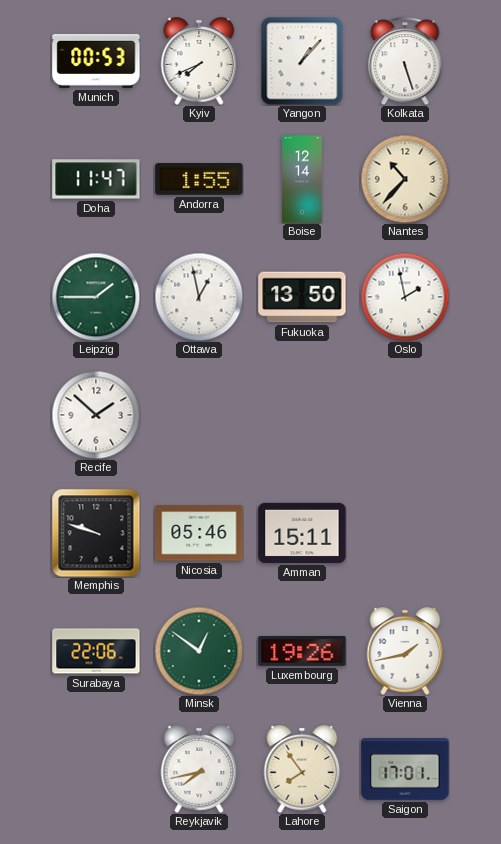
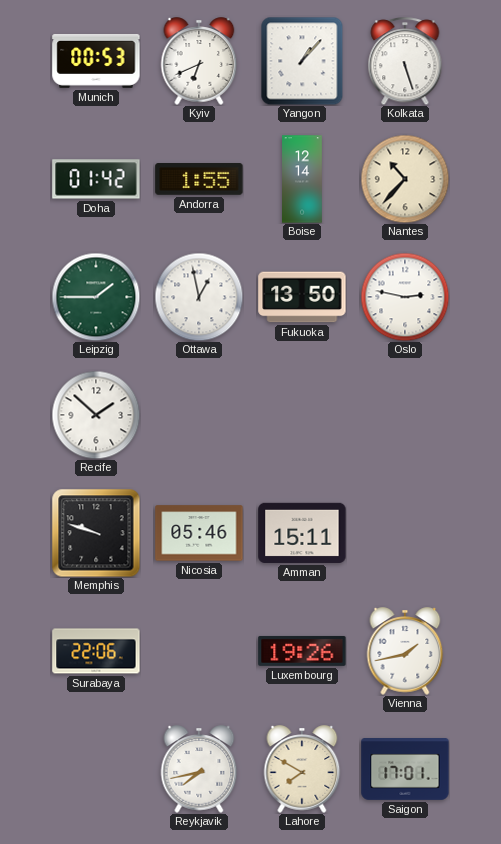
Kyiv: 7:41 -> 6:41 (199, 61)
Doha: 11:47 -> 01:42 (96, 179)
Oslo: 1:58 -> 2:47 (405, 297)
Minsk: 12:51 -> none (199, 651)
Lahore: 7:54 -> 7:50 (302, 769)
